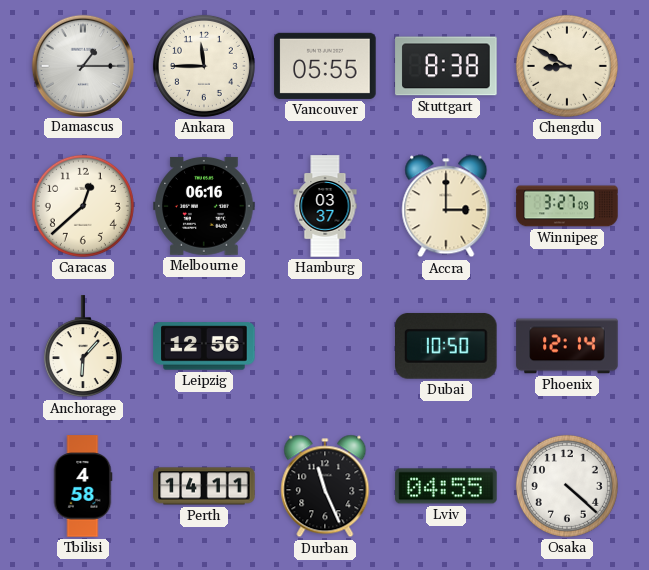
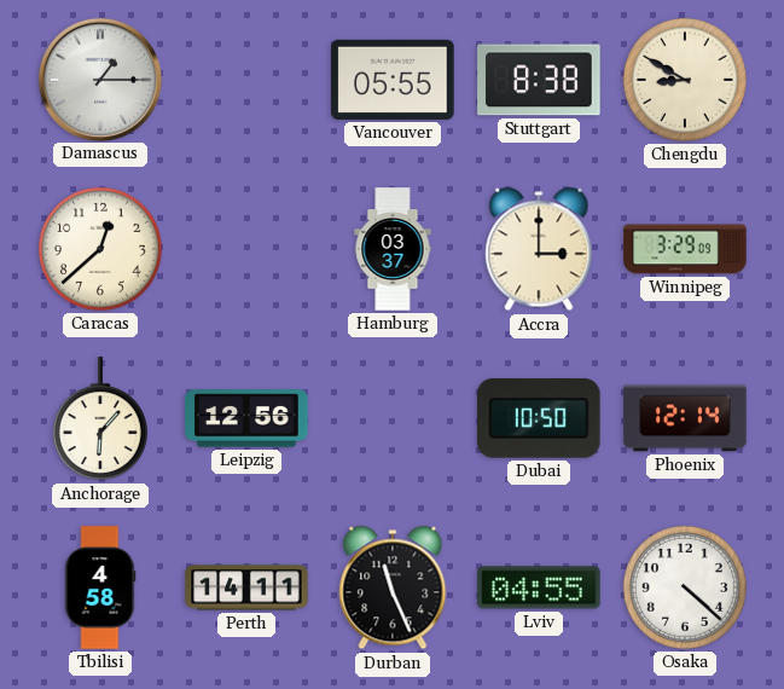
Ankara: 11:45 -> none (204, 66)
Melbourne: 06:16 -> none (204, 206)
Winnipeg: 3:27 -> 3:29 (685, 249)
